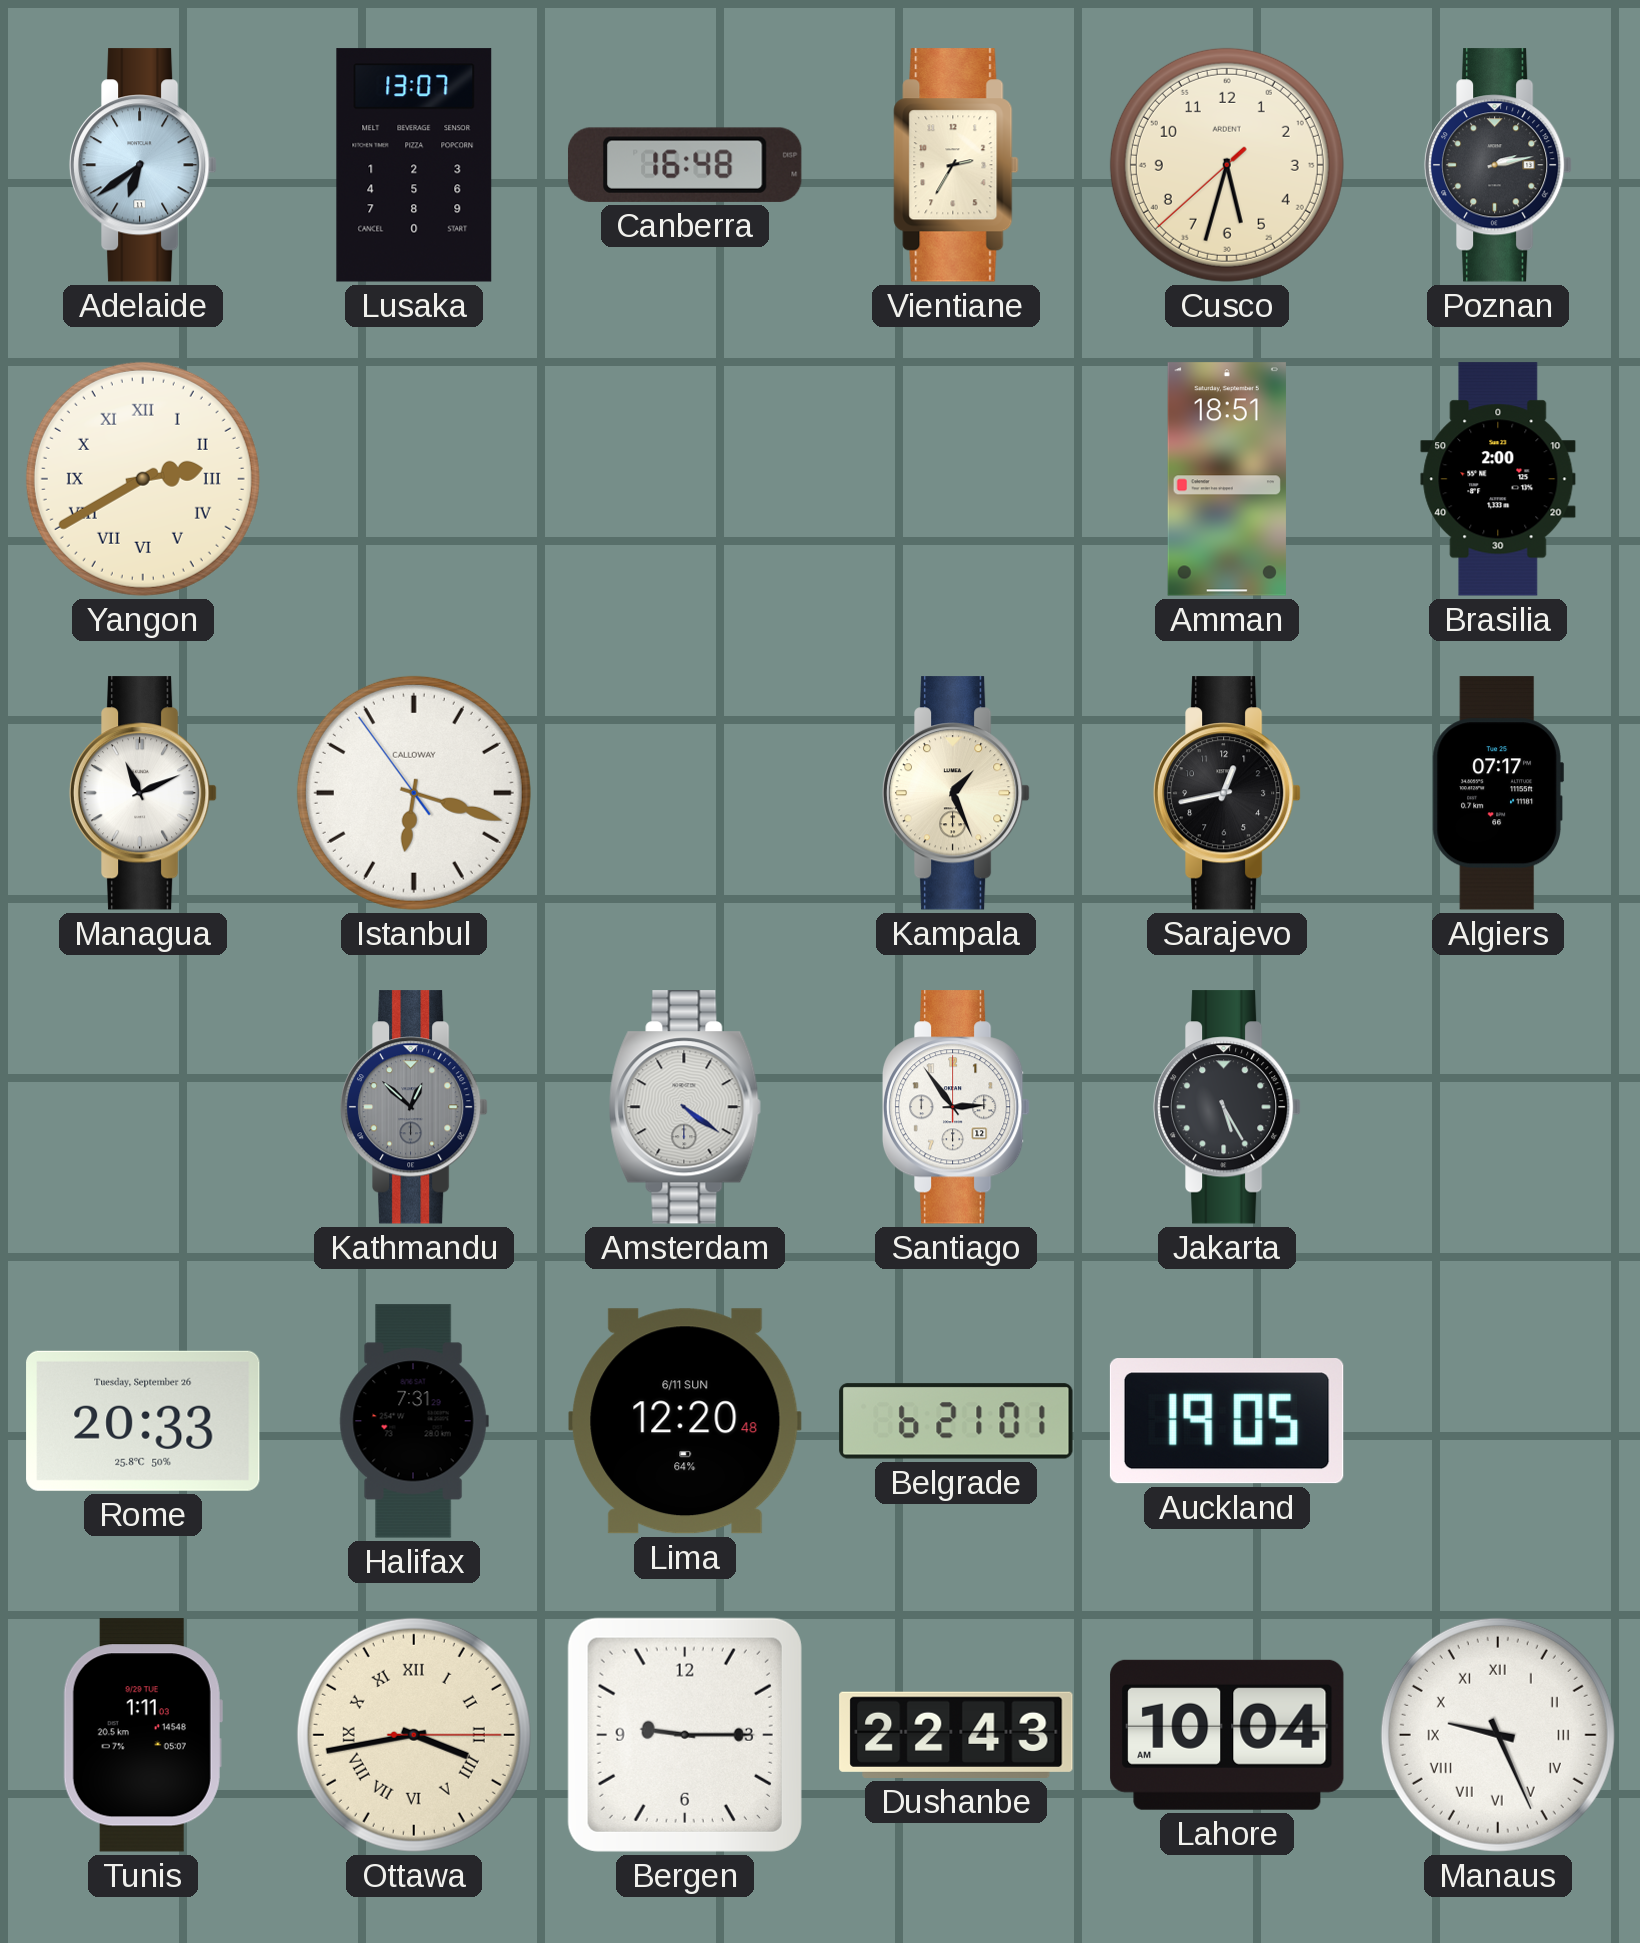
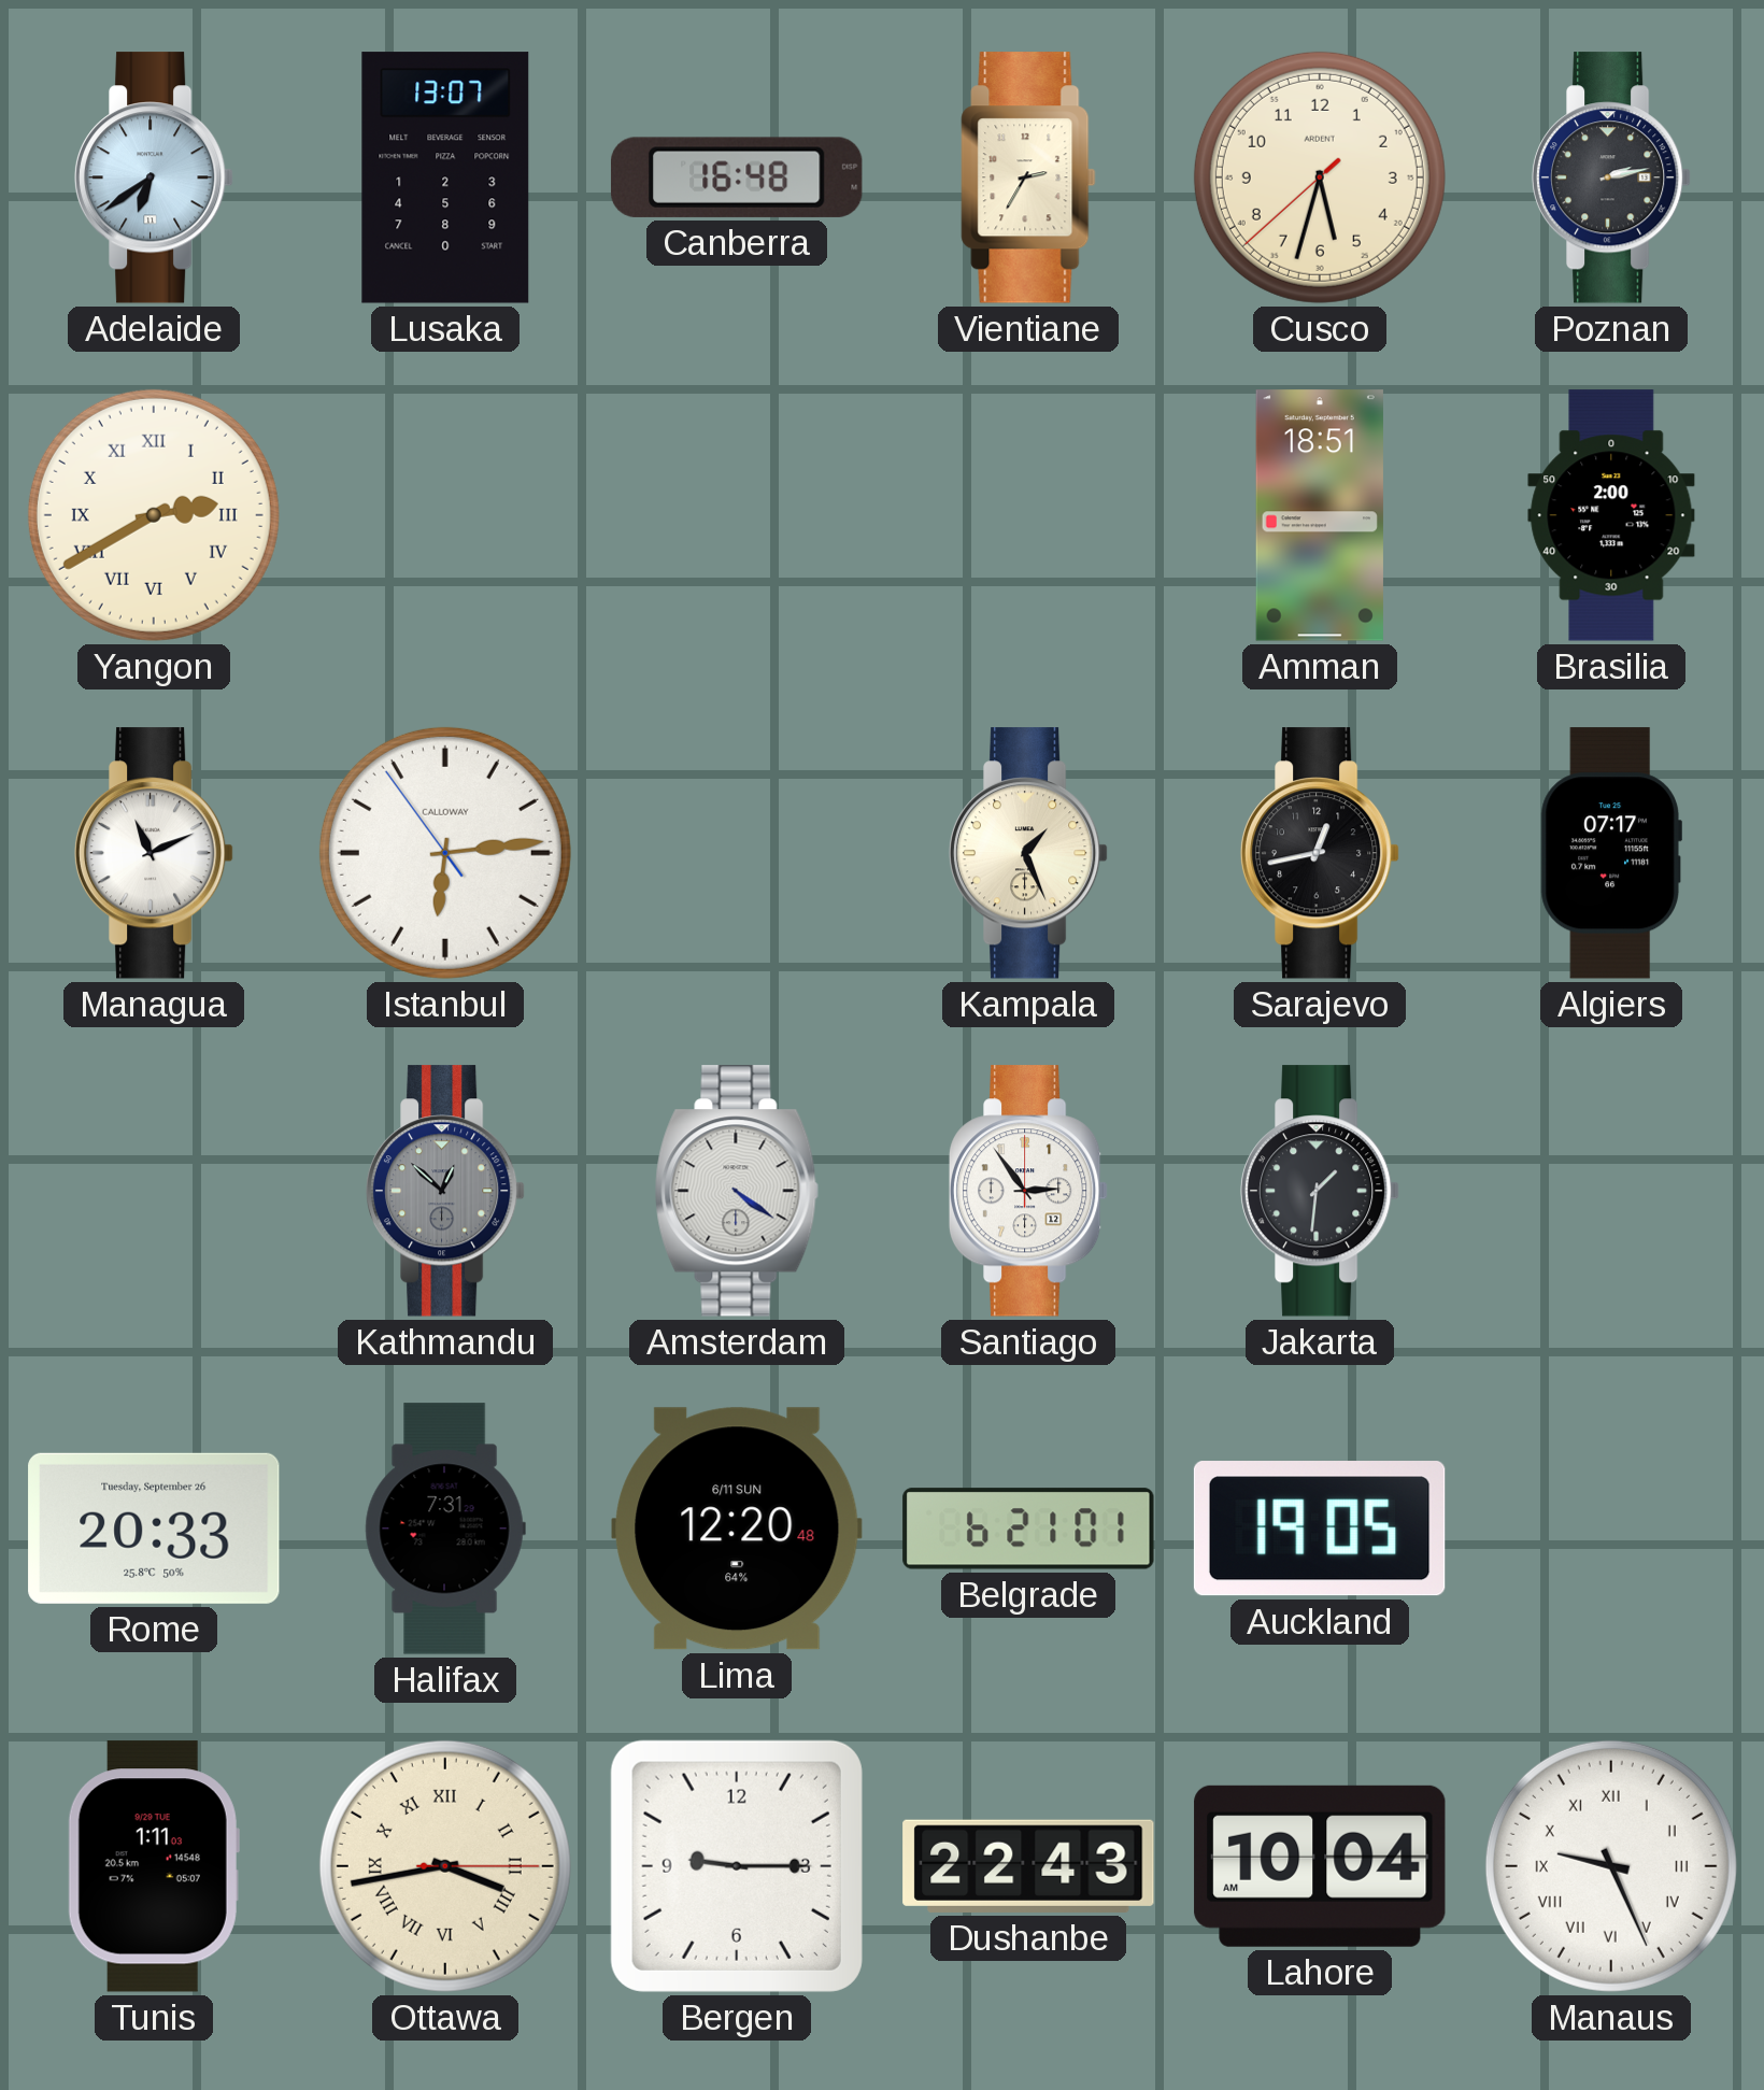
Istanbul: 6:17 -> 6:13 (445, 853)
Jakarta: 5:25 -> 1:31 (1320, 1191)
